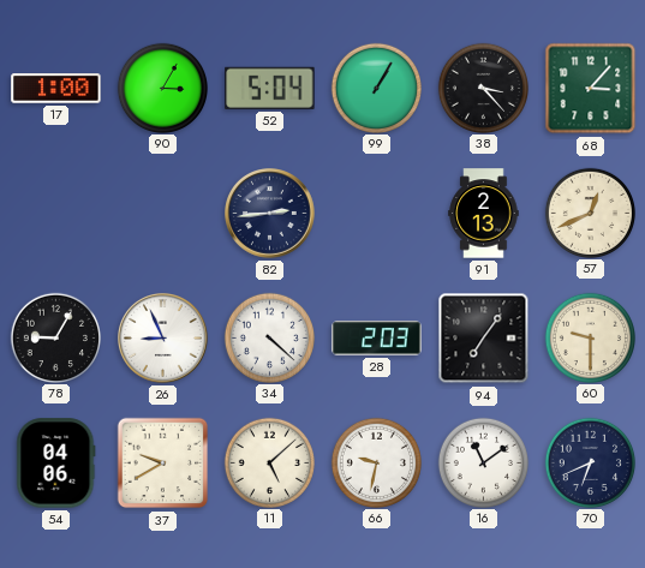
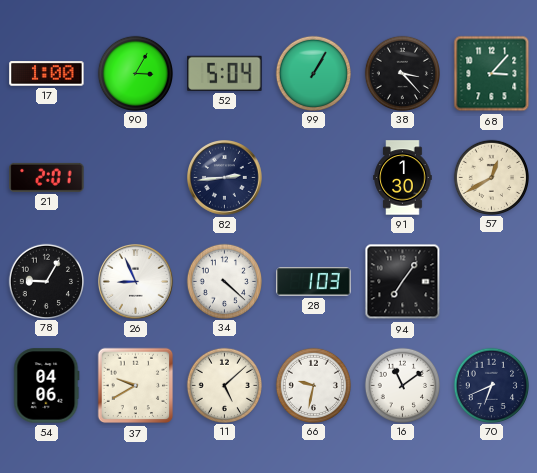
21: none -> 2:01 (47, 177)
91: 2:13 -> 1:30 (403, 178)
57: 12:41 -> 12:40 (491, 177)
28: 2:03 -> 1:03 (314, 282)
60: 9:30 -> none (590, 337)
